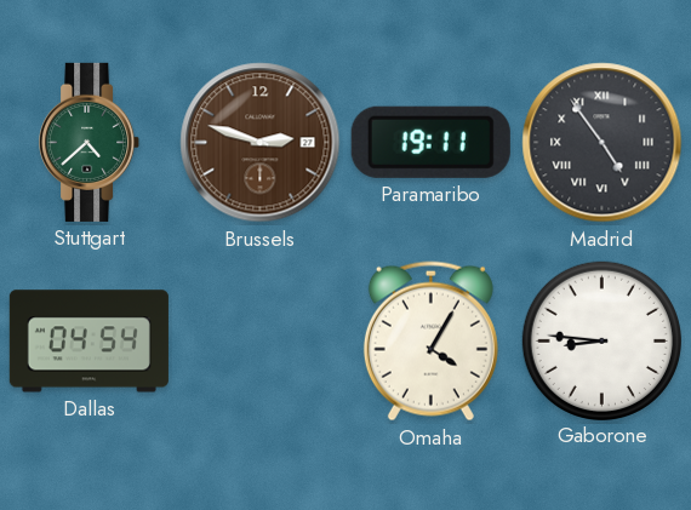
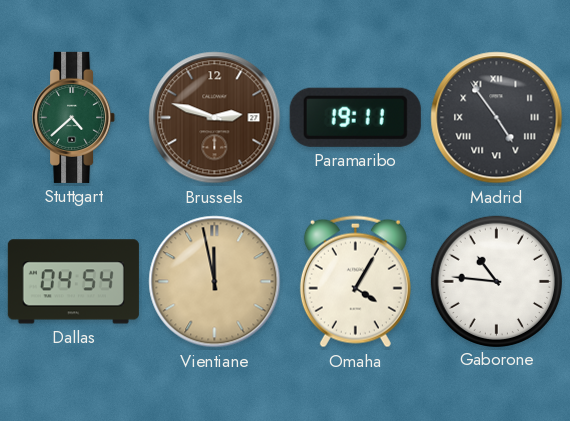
Vientiane: none -> 11:58 (215, 282)
Gaborone: 8:46 -> 10:46 (496, 281)
